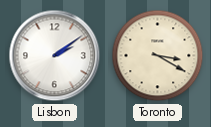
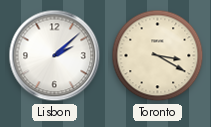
Lisbon: 2:09 -> 2:08 (55, 56)
